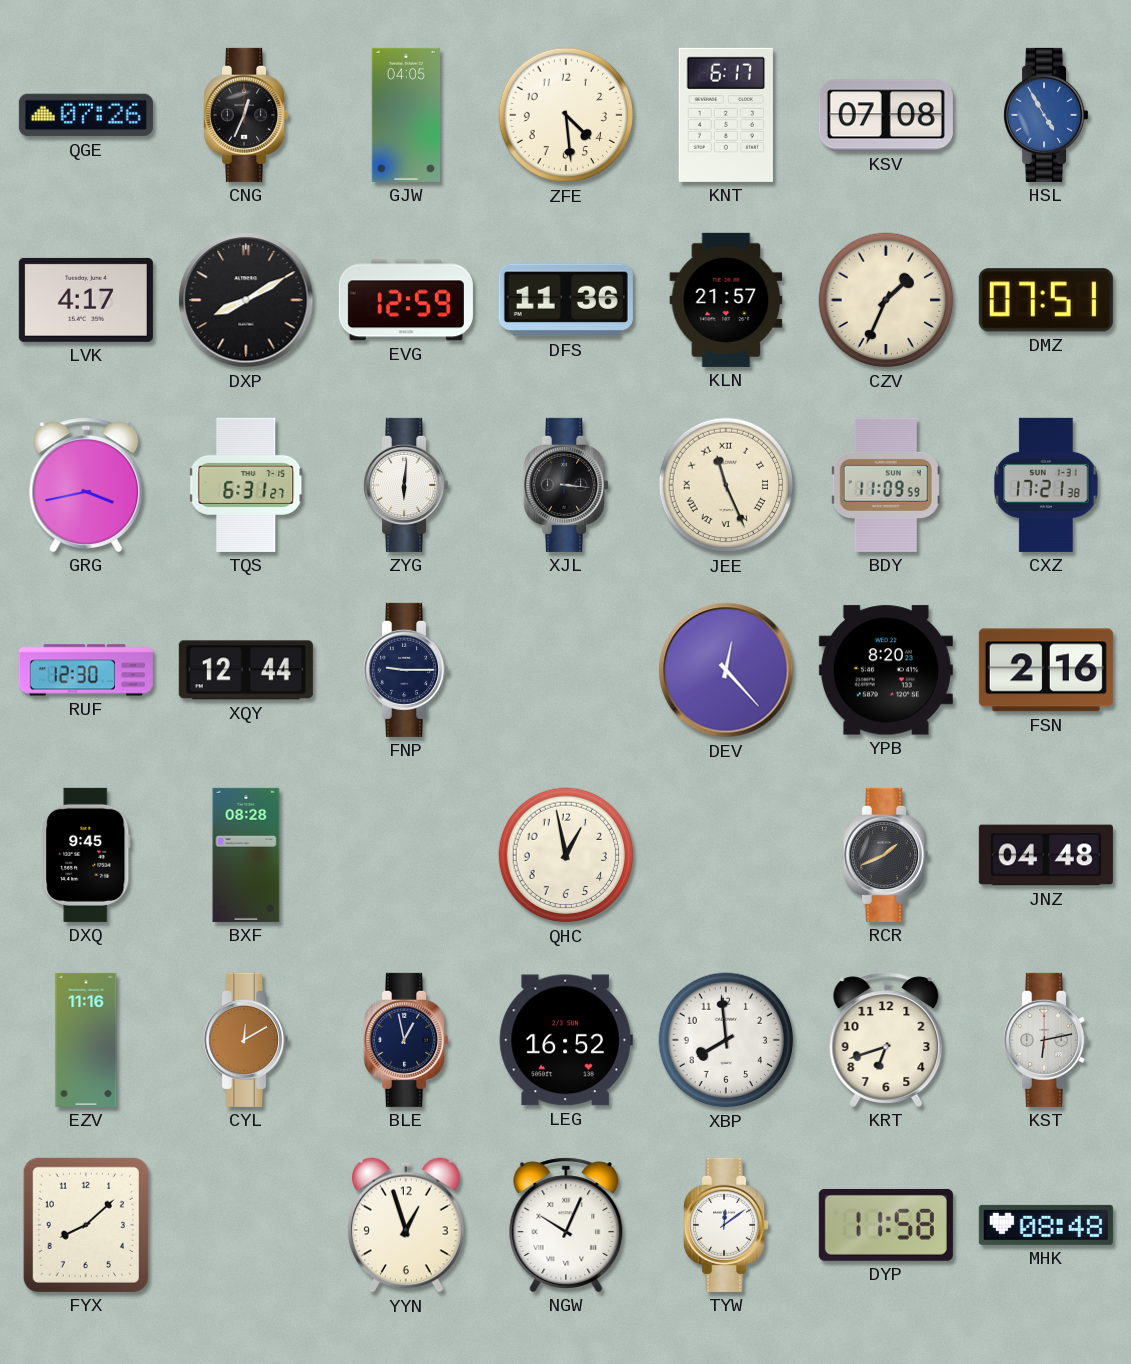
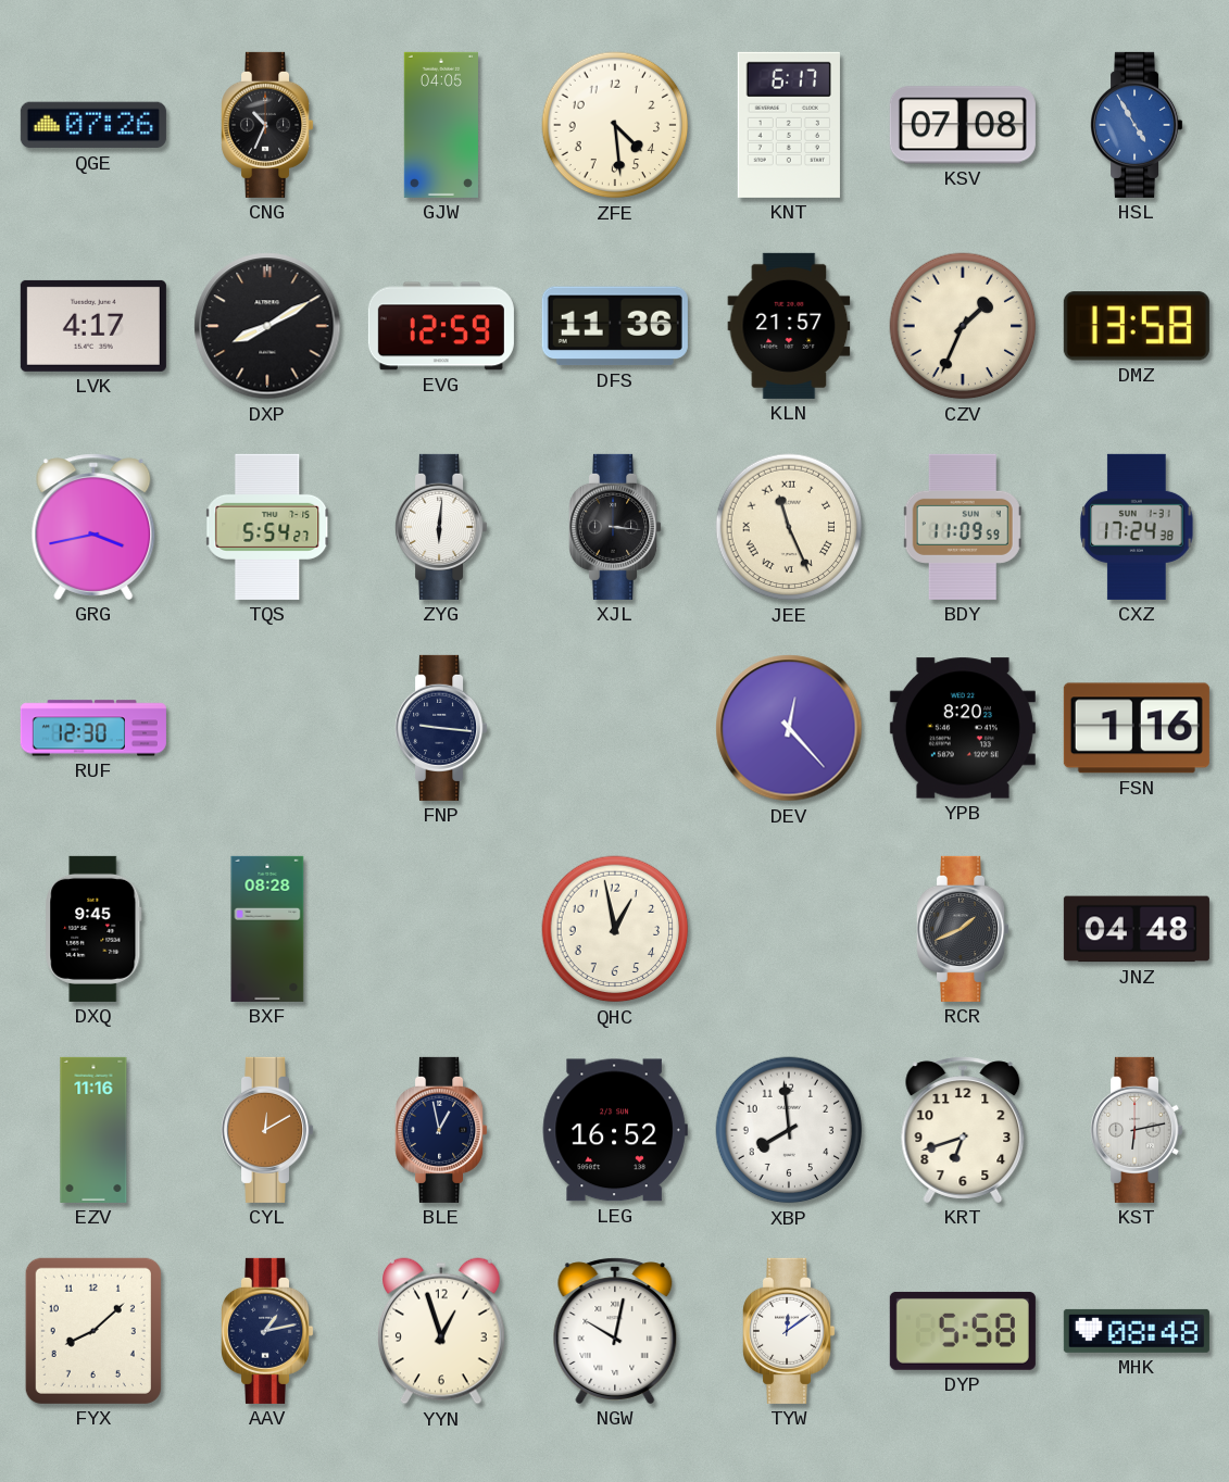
CNG: 12:34 -> 10:34 (268, 125)
DMZ: 07:51 -> 13:58 (1137, 326)
TQS: 6:31 -> 5:54 (268, 527)
CXZ: 17:21 -> 17:24 (1137, 527)
XQY: 12:44 -> none (246, 670)
FNP: 9:15 -> 9:16 (442, 728)
FSN: 2:16 -> 1:16 (1137, 728)
AAV: none -> 1:13 (268, 1331)
NGW: 10:04 -> 10:02 (615, 1331)
DYP: 11:58 -> 5:58 (963, 1331)
